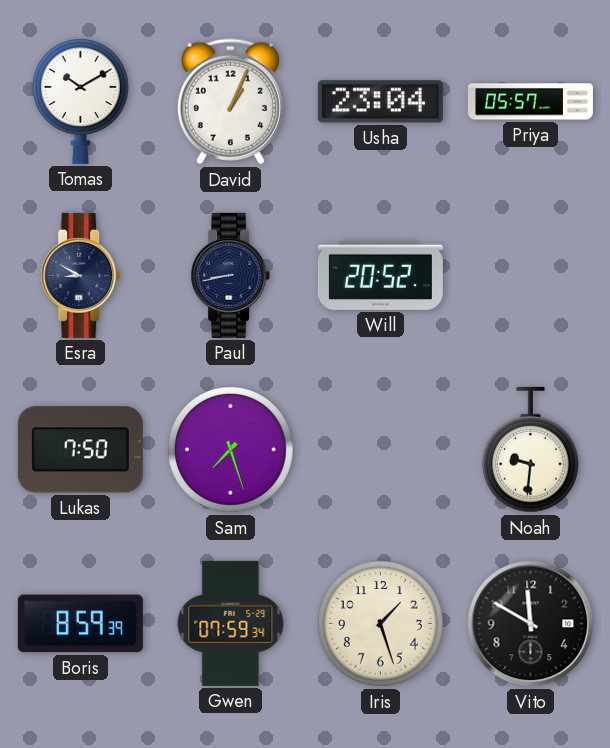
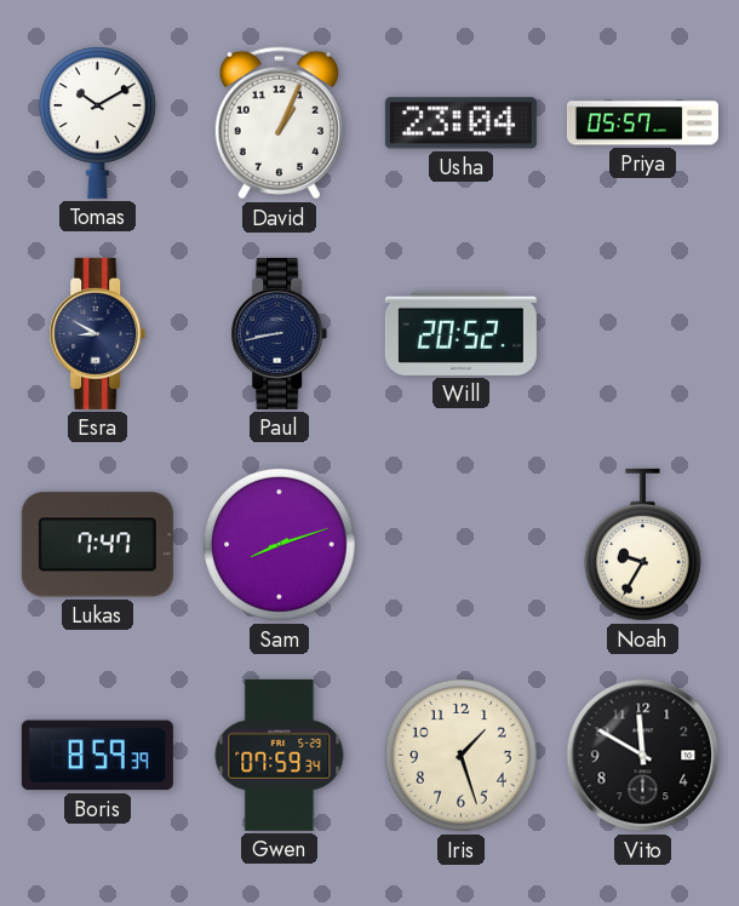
Lukas: 7:50 -> 7:47 (97, 545)
Sam: 7:27 -> 8:12 (280, 545)
Noah: 9:31 -> 9:35 (642, 545)
